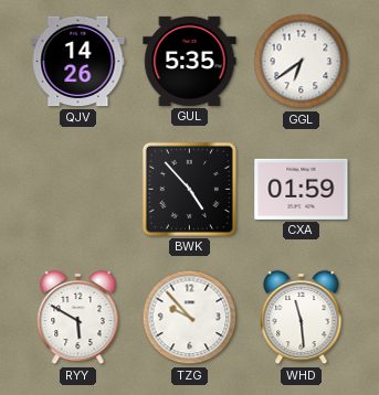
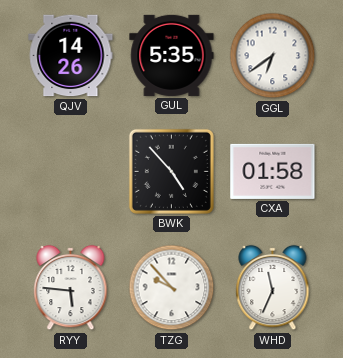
CXA: 01:59 -> 01:58 (273, 171)
RYY: 5:50 -> 5:46 (71, 288)
WHD: 11:29 -> 11:34 (273, 288)
